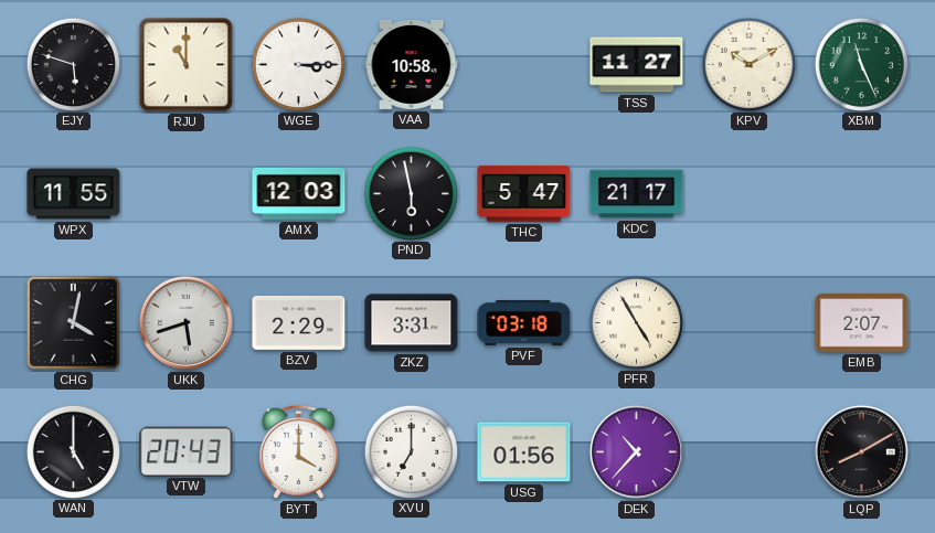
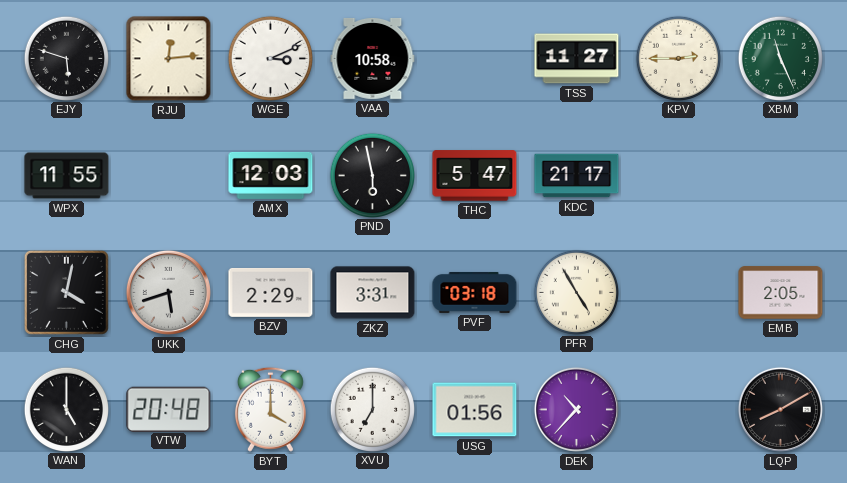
RJU: 11:00 -> 12:14 (169, 59)
WGE: 3:15 -> 3:11 (270, 58)
KPV: 10:10 -> 2:45 (678, 58)
EMB: 2:07 -> 2:05 (781, 293)
VTW: 20:43 -> 20:48 (169, 409)
